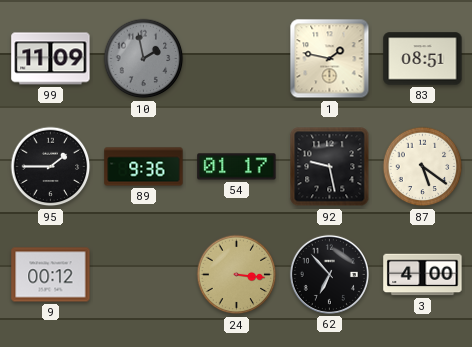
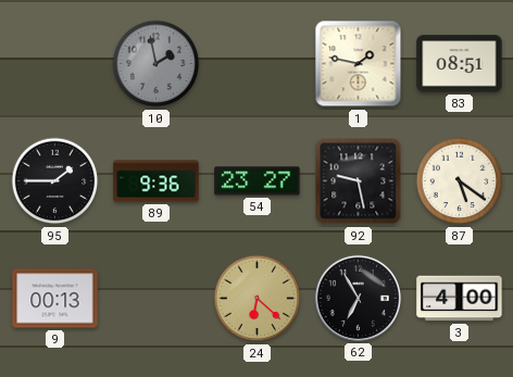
99: 11:09 -> none (51, 59)
54: 01:17 -> 23:27 (258, 181)
9: 00:12 -> 00:13 (55, 299)
24: 3:16 -> 6:22 (258, 299)
62: 6:53 -> 6:55 (358, 298)
